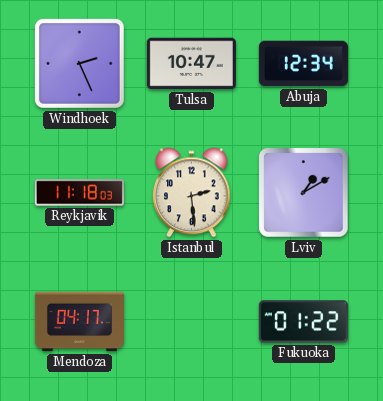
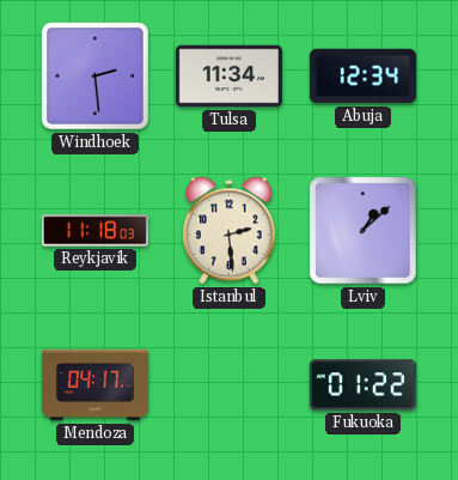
Windhoek: 2:26 -> 2:29 (94, 75)
Tulsa: 10:47 -> 11:34 (228, 77)
Lviv: 1:10 -> 1:08 (364, 231)
